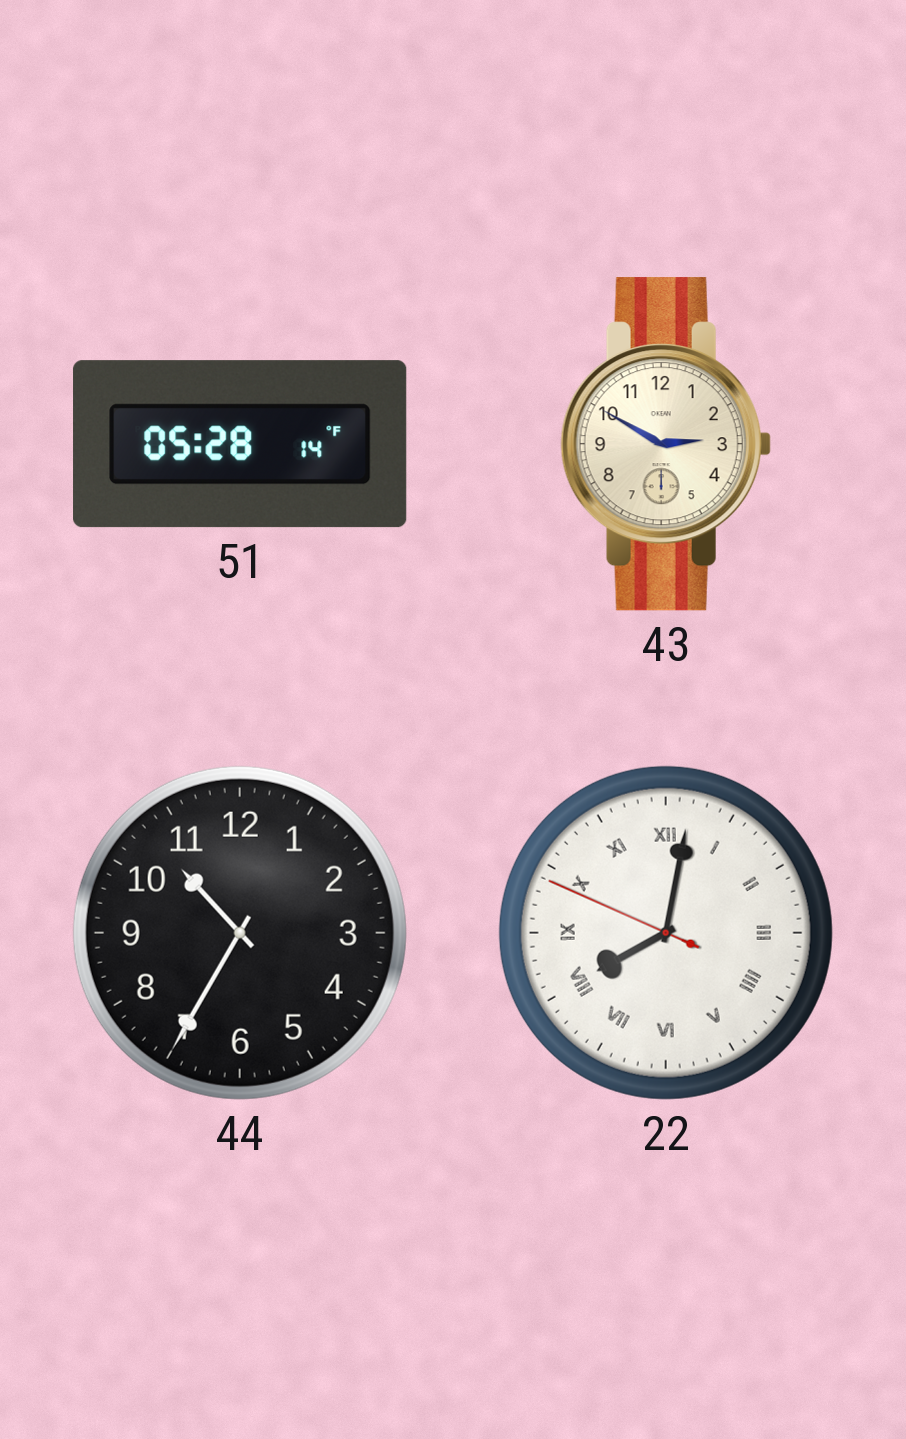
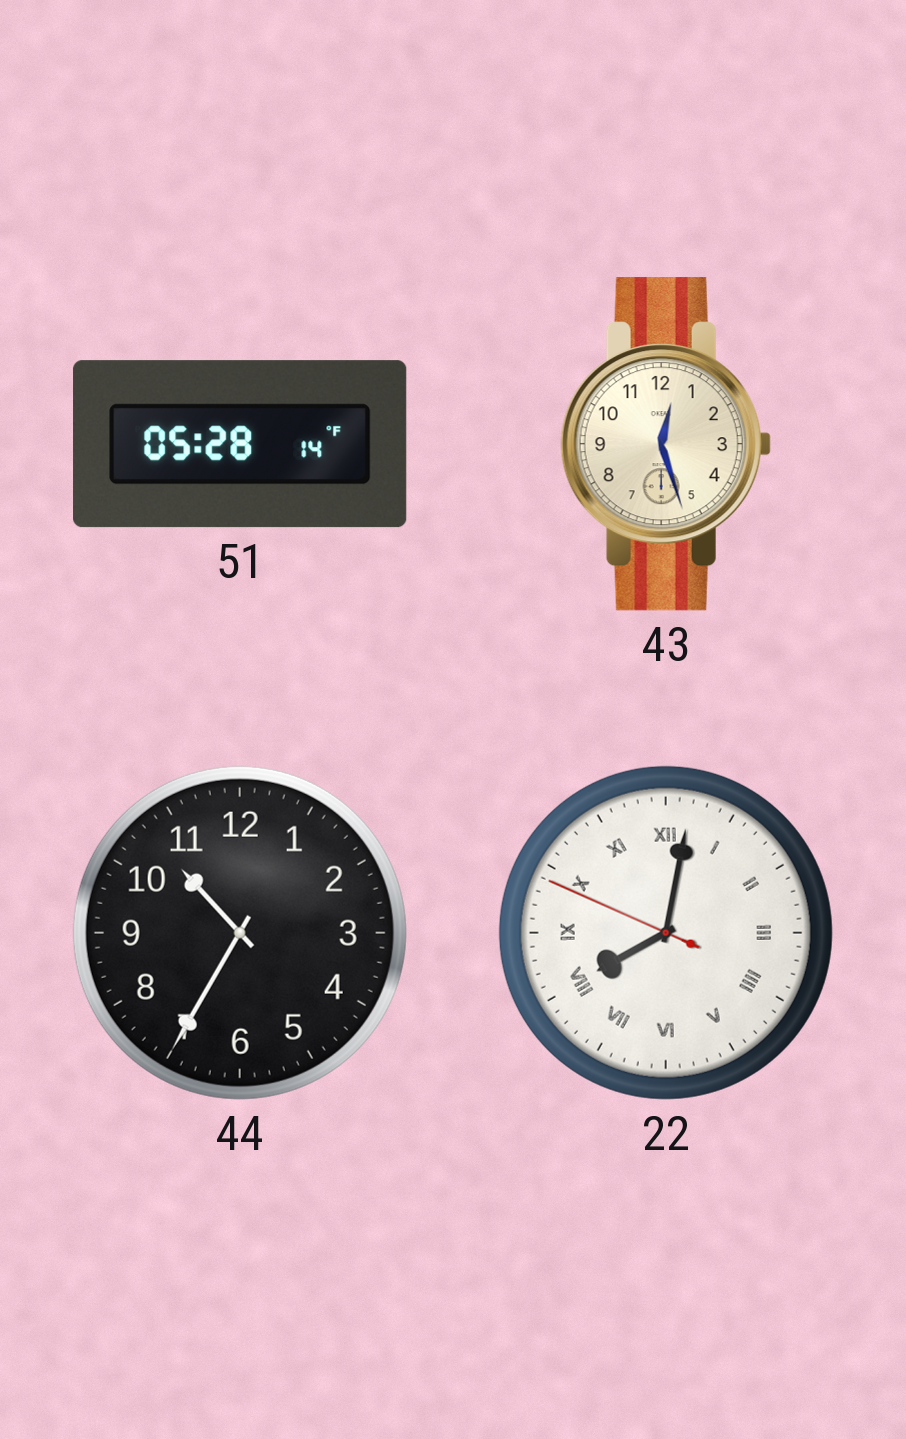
43: 2:50 -> 12:27 (666, 444)
